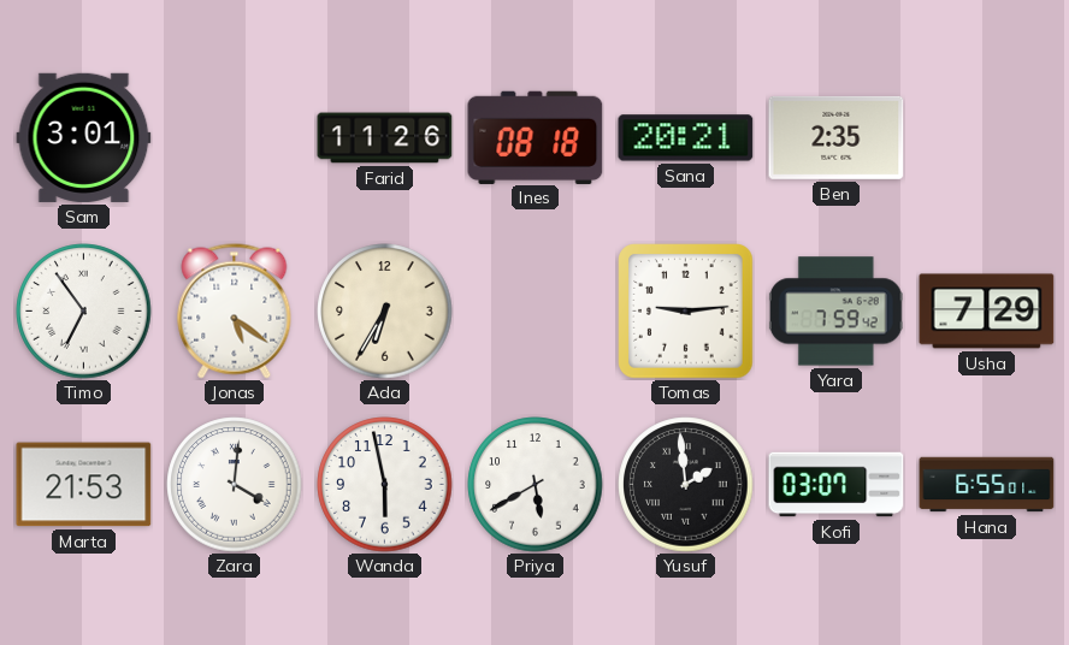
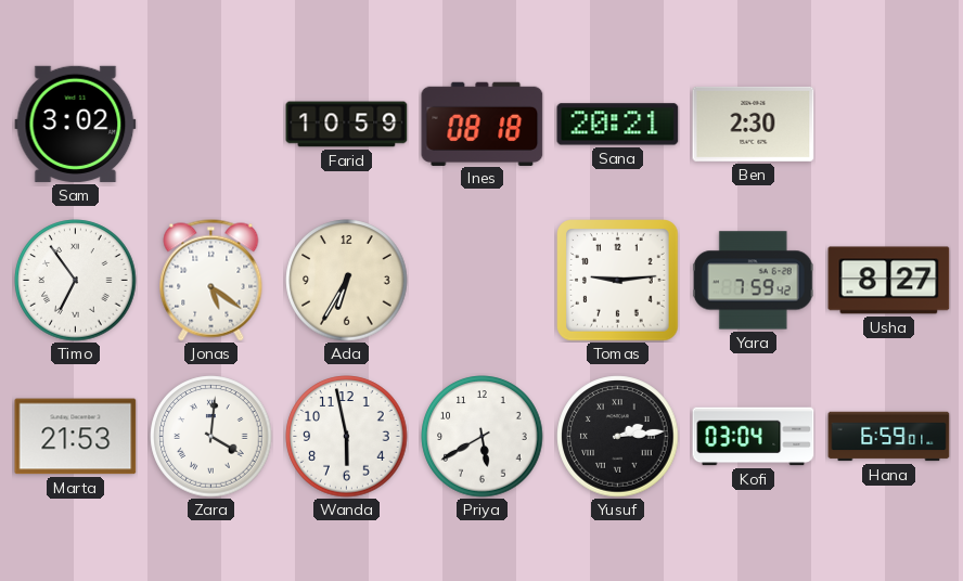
Sam: 3:01 -> 3:02 (76, 124)
Farid: 11:26 -> 10:59 (347, 125)
Ben: 2:35 -> 2:30 (754, 124)
Usha: 7:29 -> 8:27 (889, 281)
Yusuf: 1:59 -> 2:14 (618, 437)
Kofi: 03:07 -> 03:04 (754, 437)
Hana: 6:55 -> 6:59 (889, 437)
